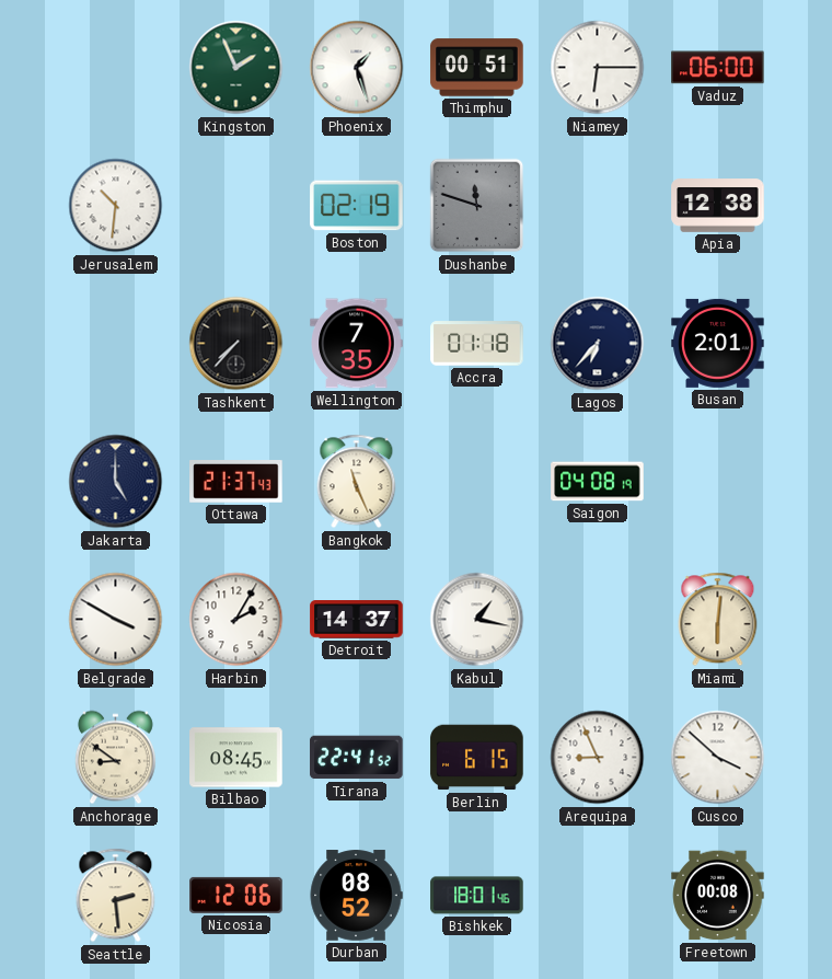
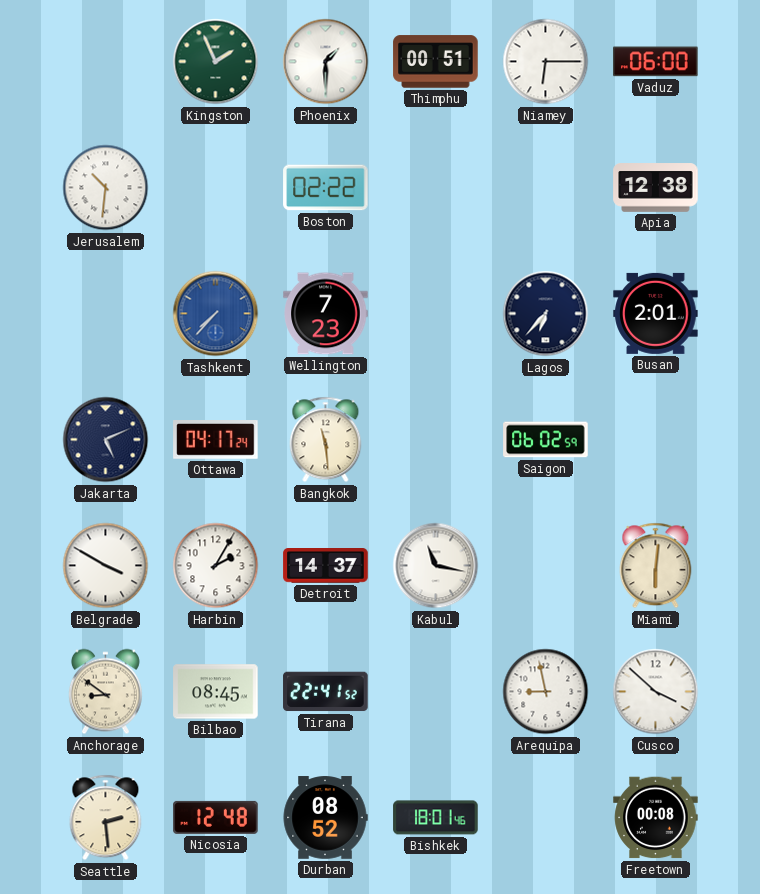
Phoenix: 1:27 -> 1:30 (326, 62)
Boston: 02:19 -> 02:22 (326, 188)
Dushanbe: 11:48 -> none (477, 206)
Tashkent dial: black -> blue (216, 314)
Wellington: 7:35 -> 7:23 (326, 314)
Accra: 01:18 -> none (477, 344)
Jakarta: 5:00 -> 5:11 (106, 440)
Ottawa: 21:37 -> 04:17 (216, 440)
Bangkok: 11:26 -> 11:29 (326, 440)
Saigon: 04:08 -> 06:02 (546, 440)
Kabul: 1:17 -> 11:17 (436, 566)
Berlin: 6:15 -> none (477, 758)
Arequipa: 8:56 -> 8:58 (546, 692)
Nicosia: 12:06 -> 12:48 (216, 817)
